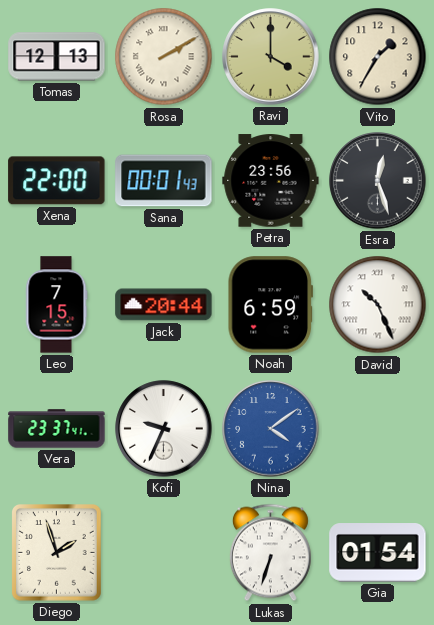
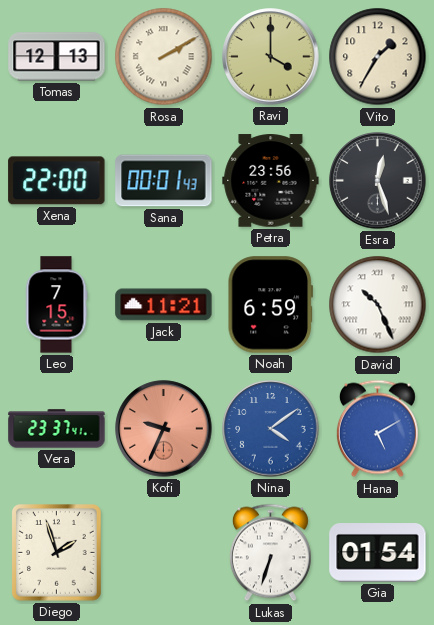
Jack: 20:44 -> 11:21 (164, 305)
Kofi dial: white -> salmon (164, 429)
Hana: none -> 5:10 (377, 429)
